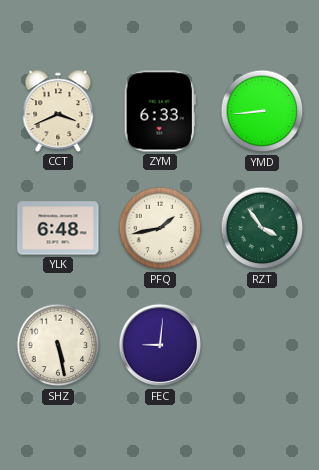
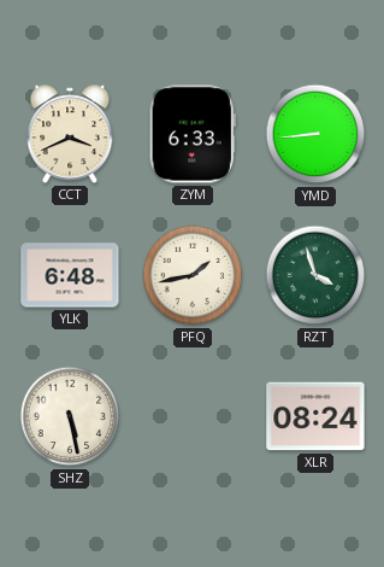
RZT: 3:54 -> 3:57 (315, 275)
FEC: 9:01 -> none (160, 345)
XLR: none -> 08:24 (315, 416)
